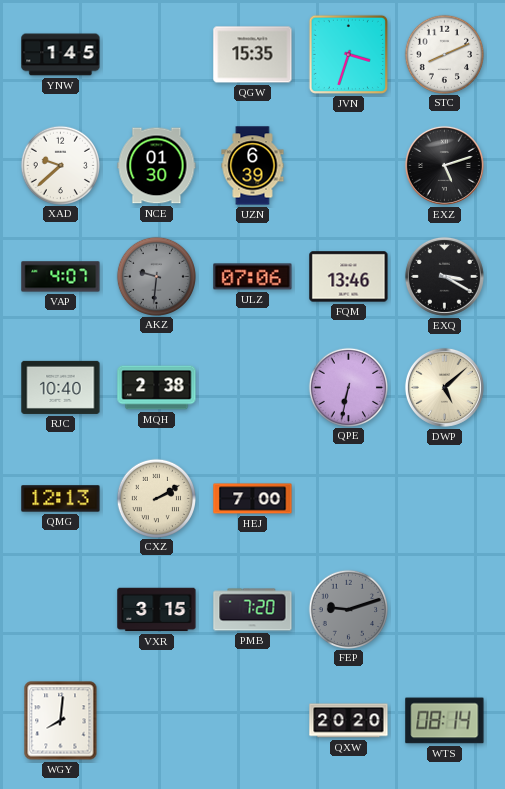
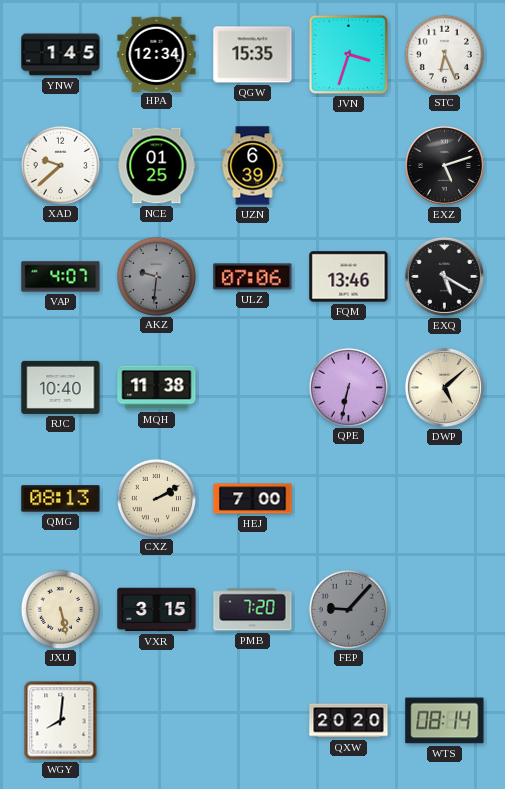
HPA: none -> 12:34 (157, 54)
STC: 8:11 -> 6:26 (444, 54)
NCE: 01:30 -> 01:25 (157, 166)
EXQ: 3:20 -> 5:20 (444, 276)
MQH: 2:38 -> 11:38 (157, 388)
QMG: 12:13 -> 08:13 (61, 499)
JXU: none -> 5:28 (60, 609)
FEP: 9:12 -> 9:07 (348, 609)
